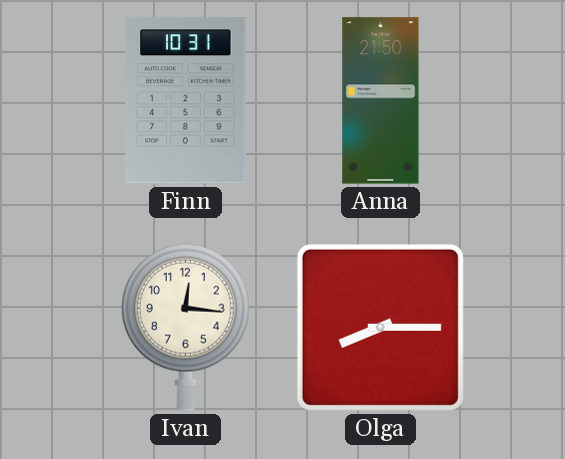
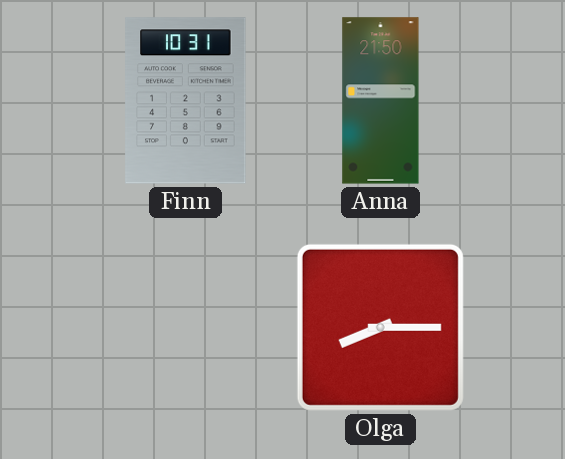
Ivan: 12:16 -> none (185, 327)
